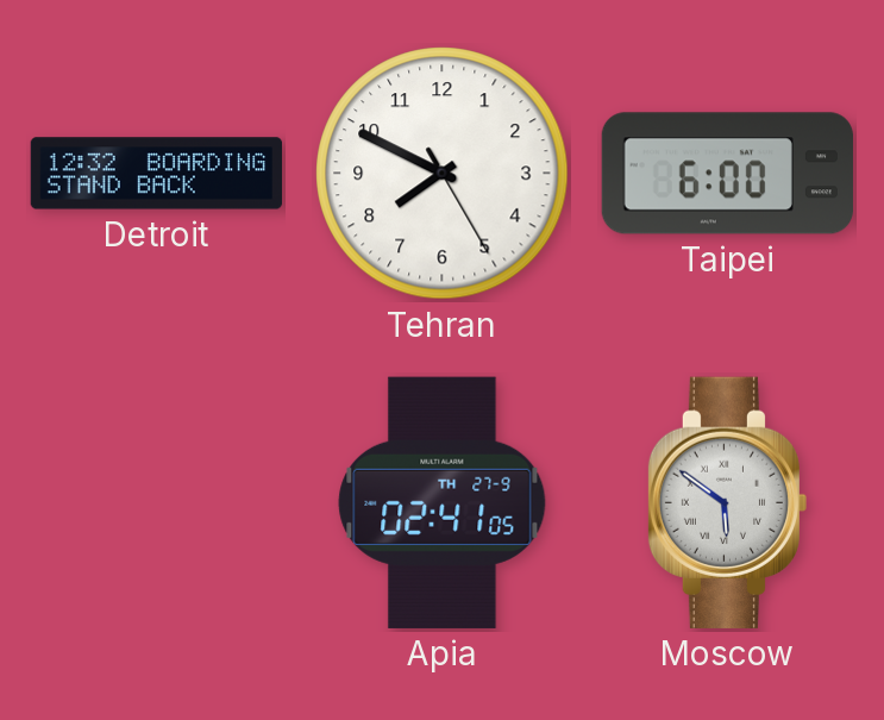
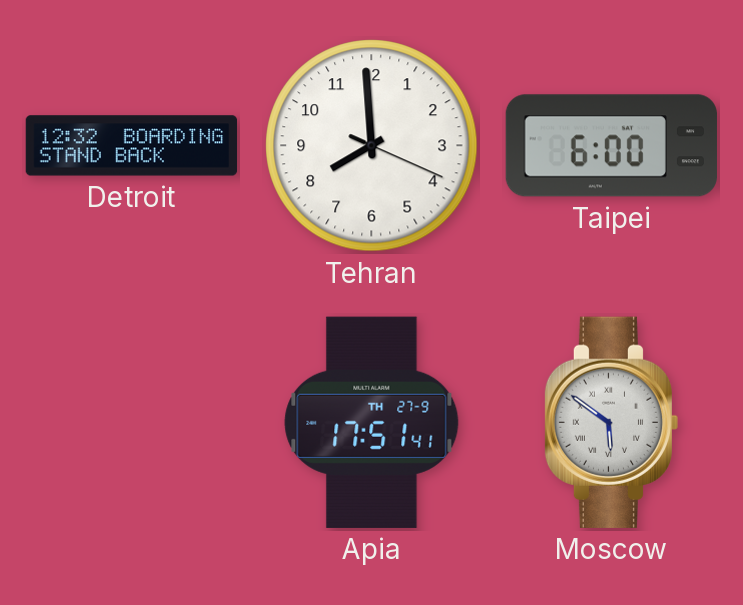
Tehran: 7:49 -> 7:59 (372, 146)
Apia: 02:41 -> 17:51 (372, 422)
